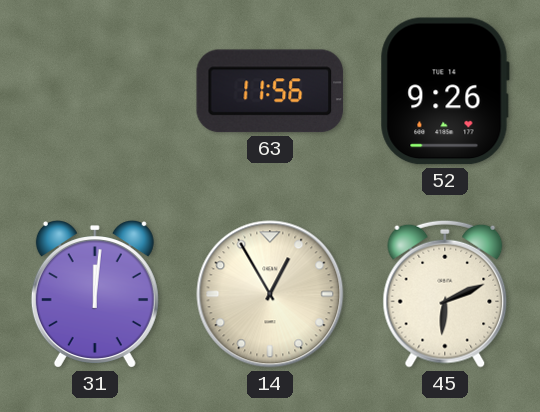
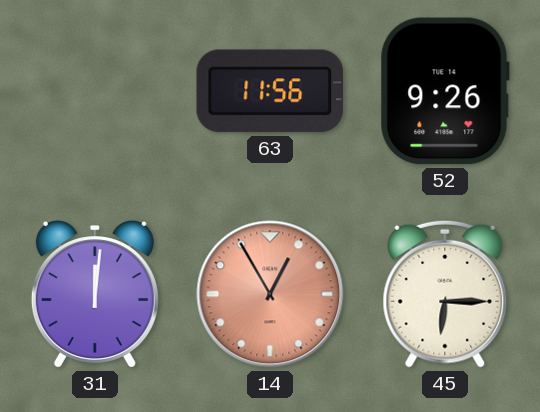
14 dial: cream -> salmon (270, 294)
45: 6:11 -> 6:15 (445, 294)
